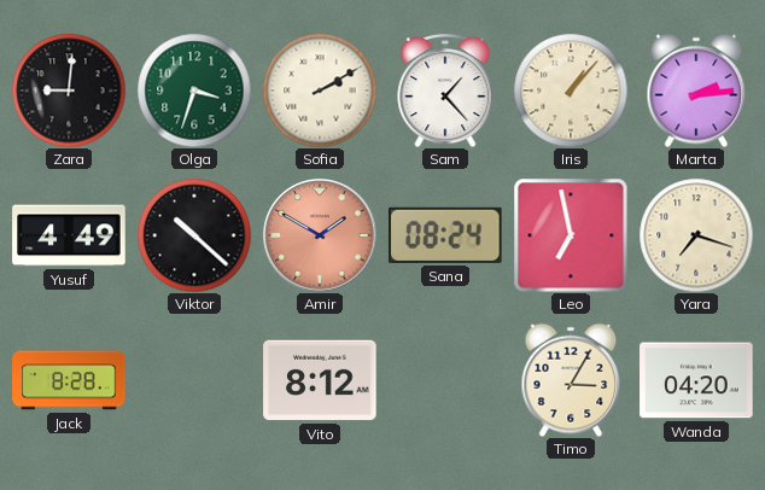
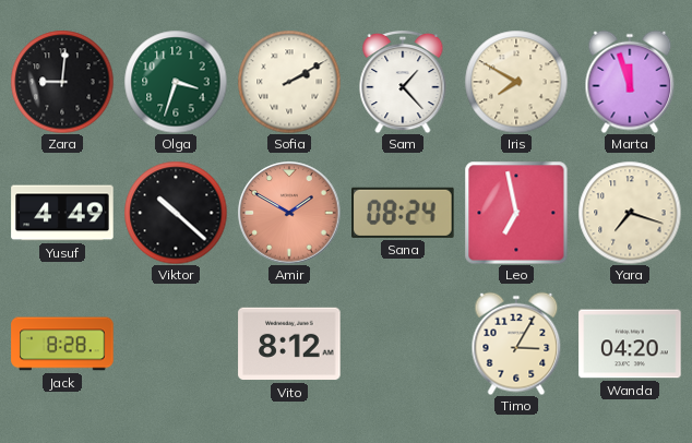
Iris: 1:07 -> 7:50 (516, 82)
Marta: 2:14 -> 11:57 (630, 82)
